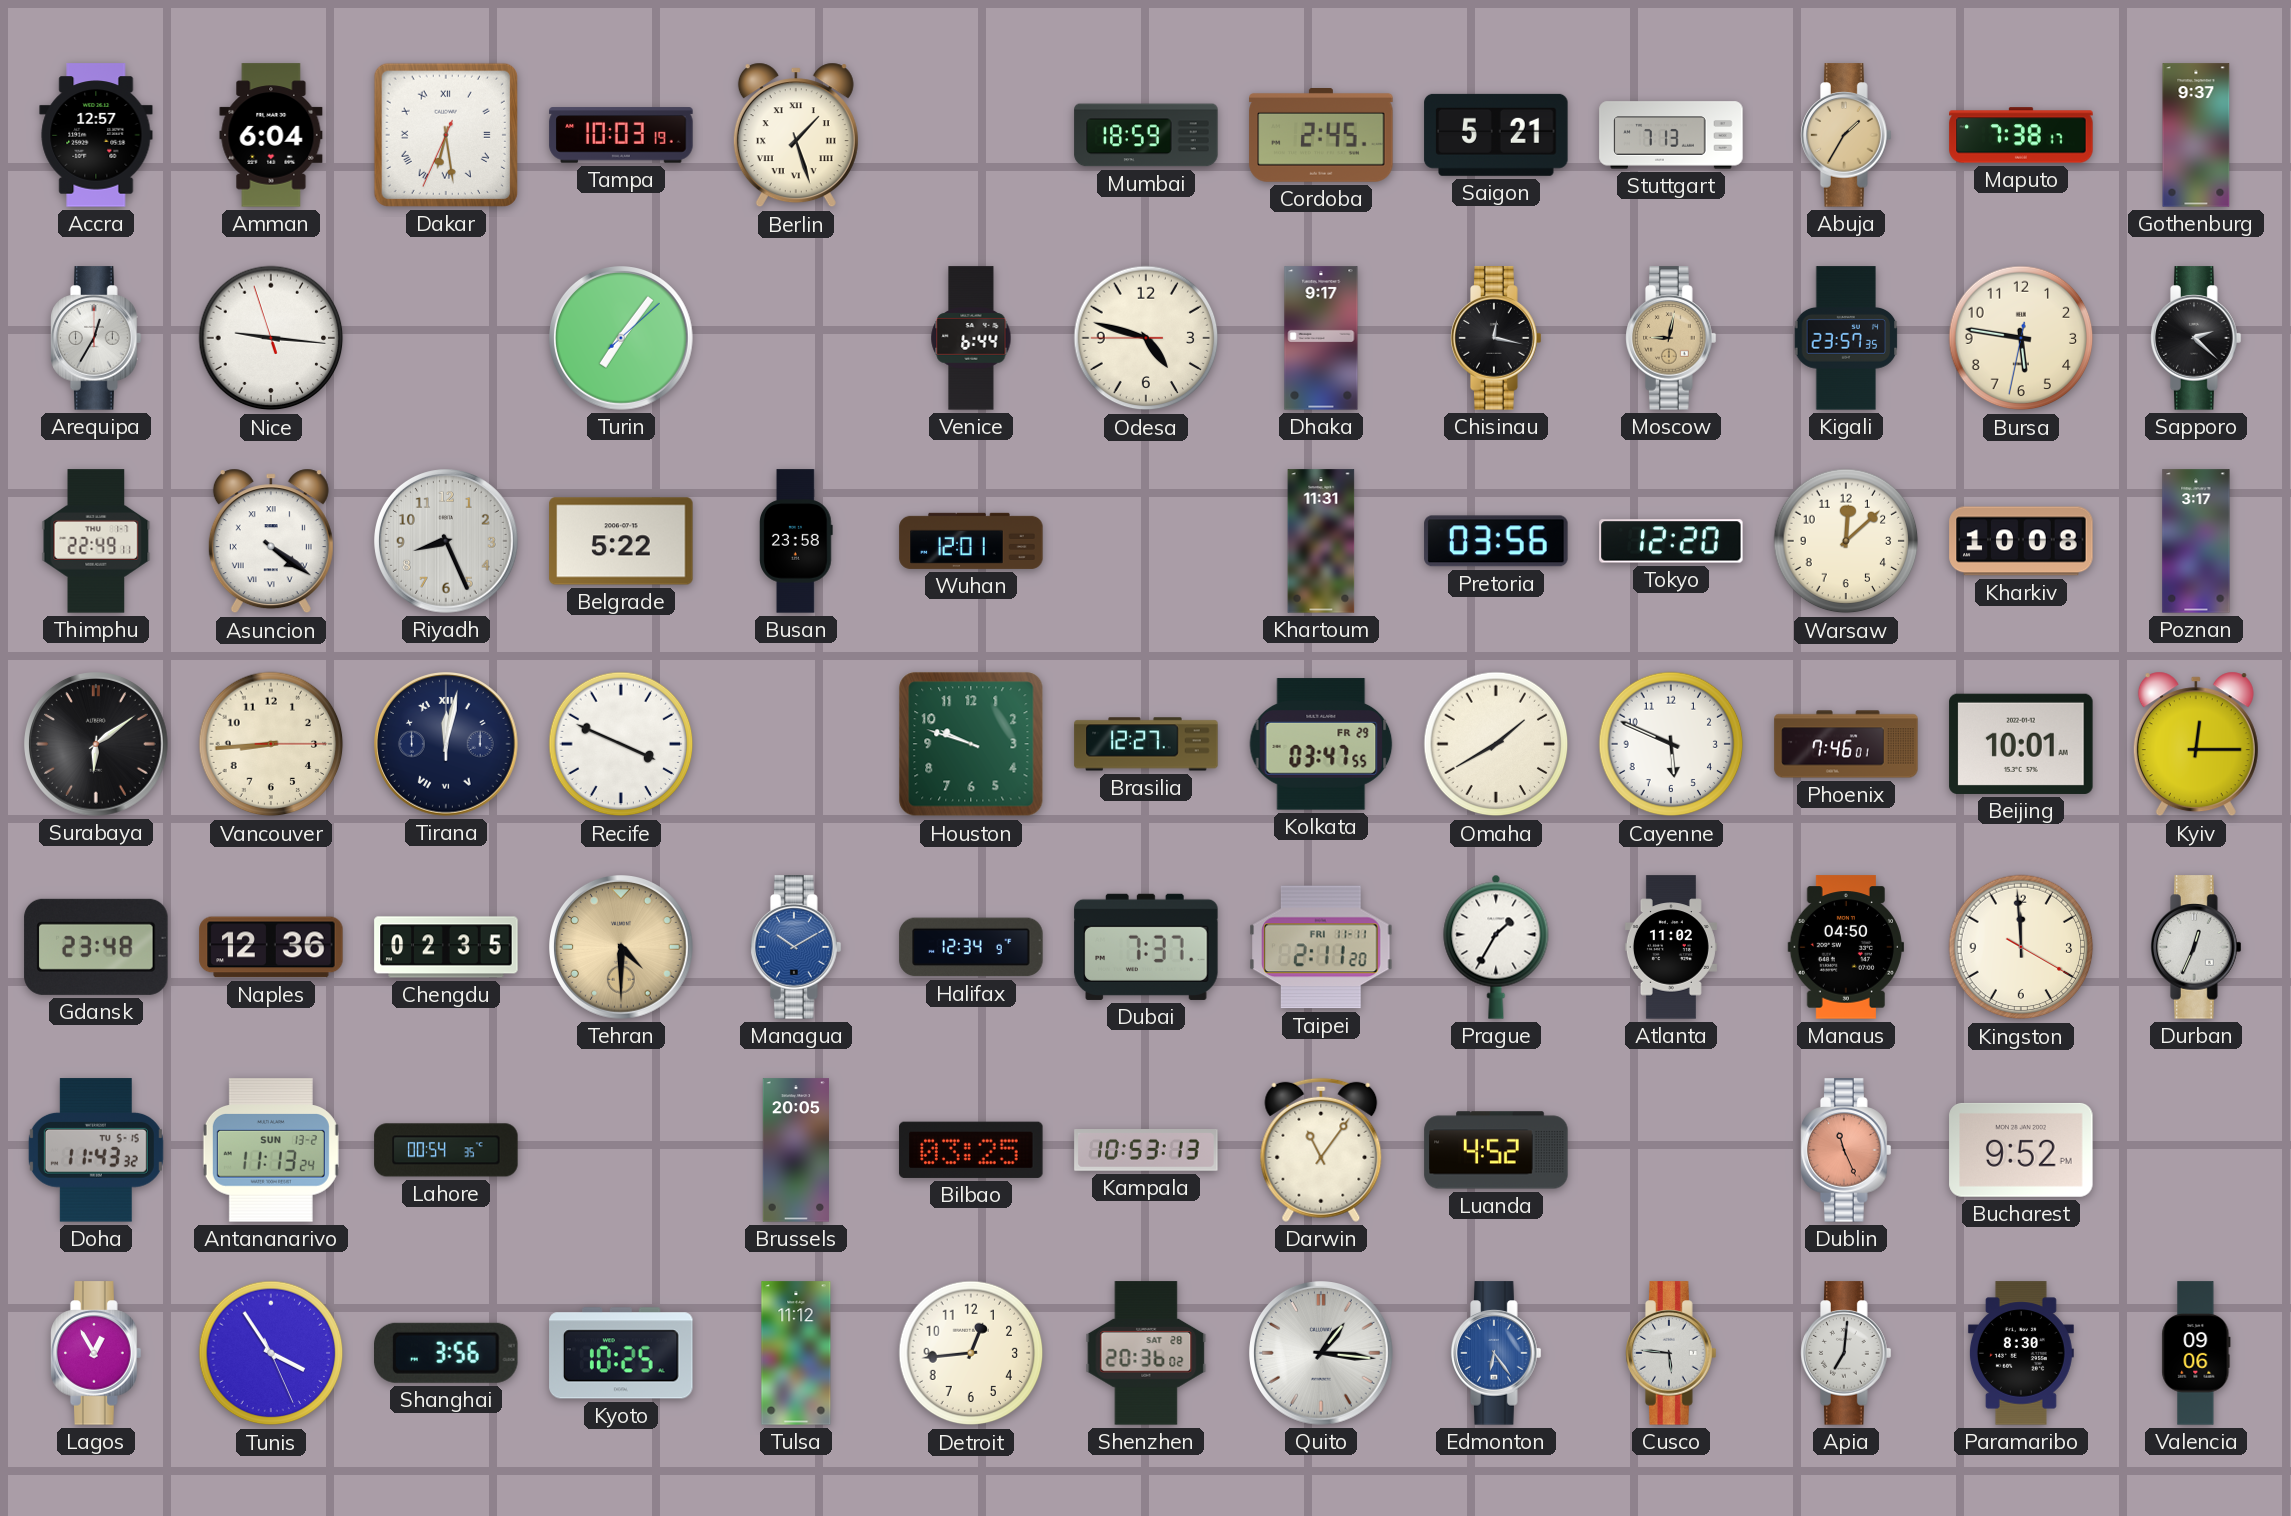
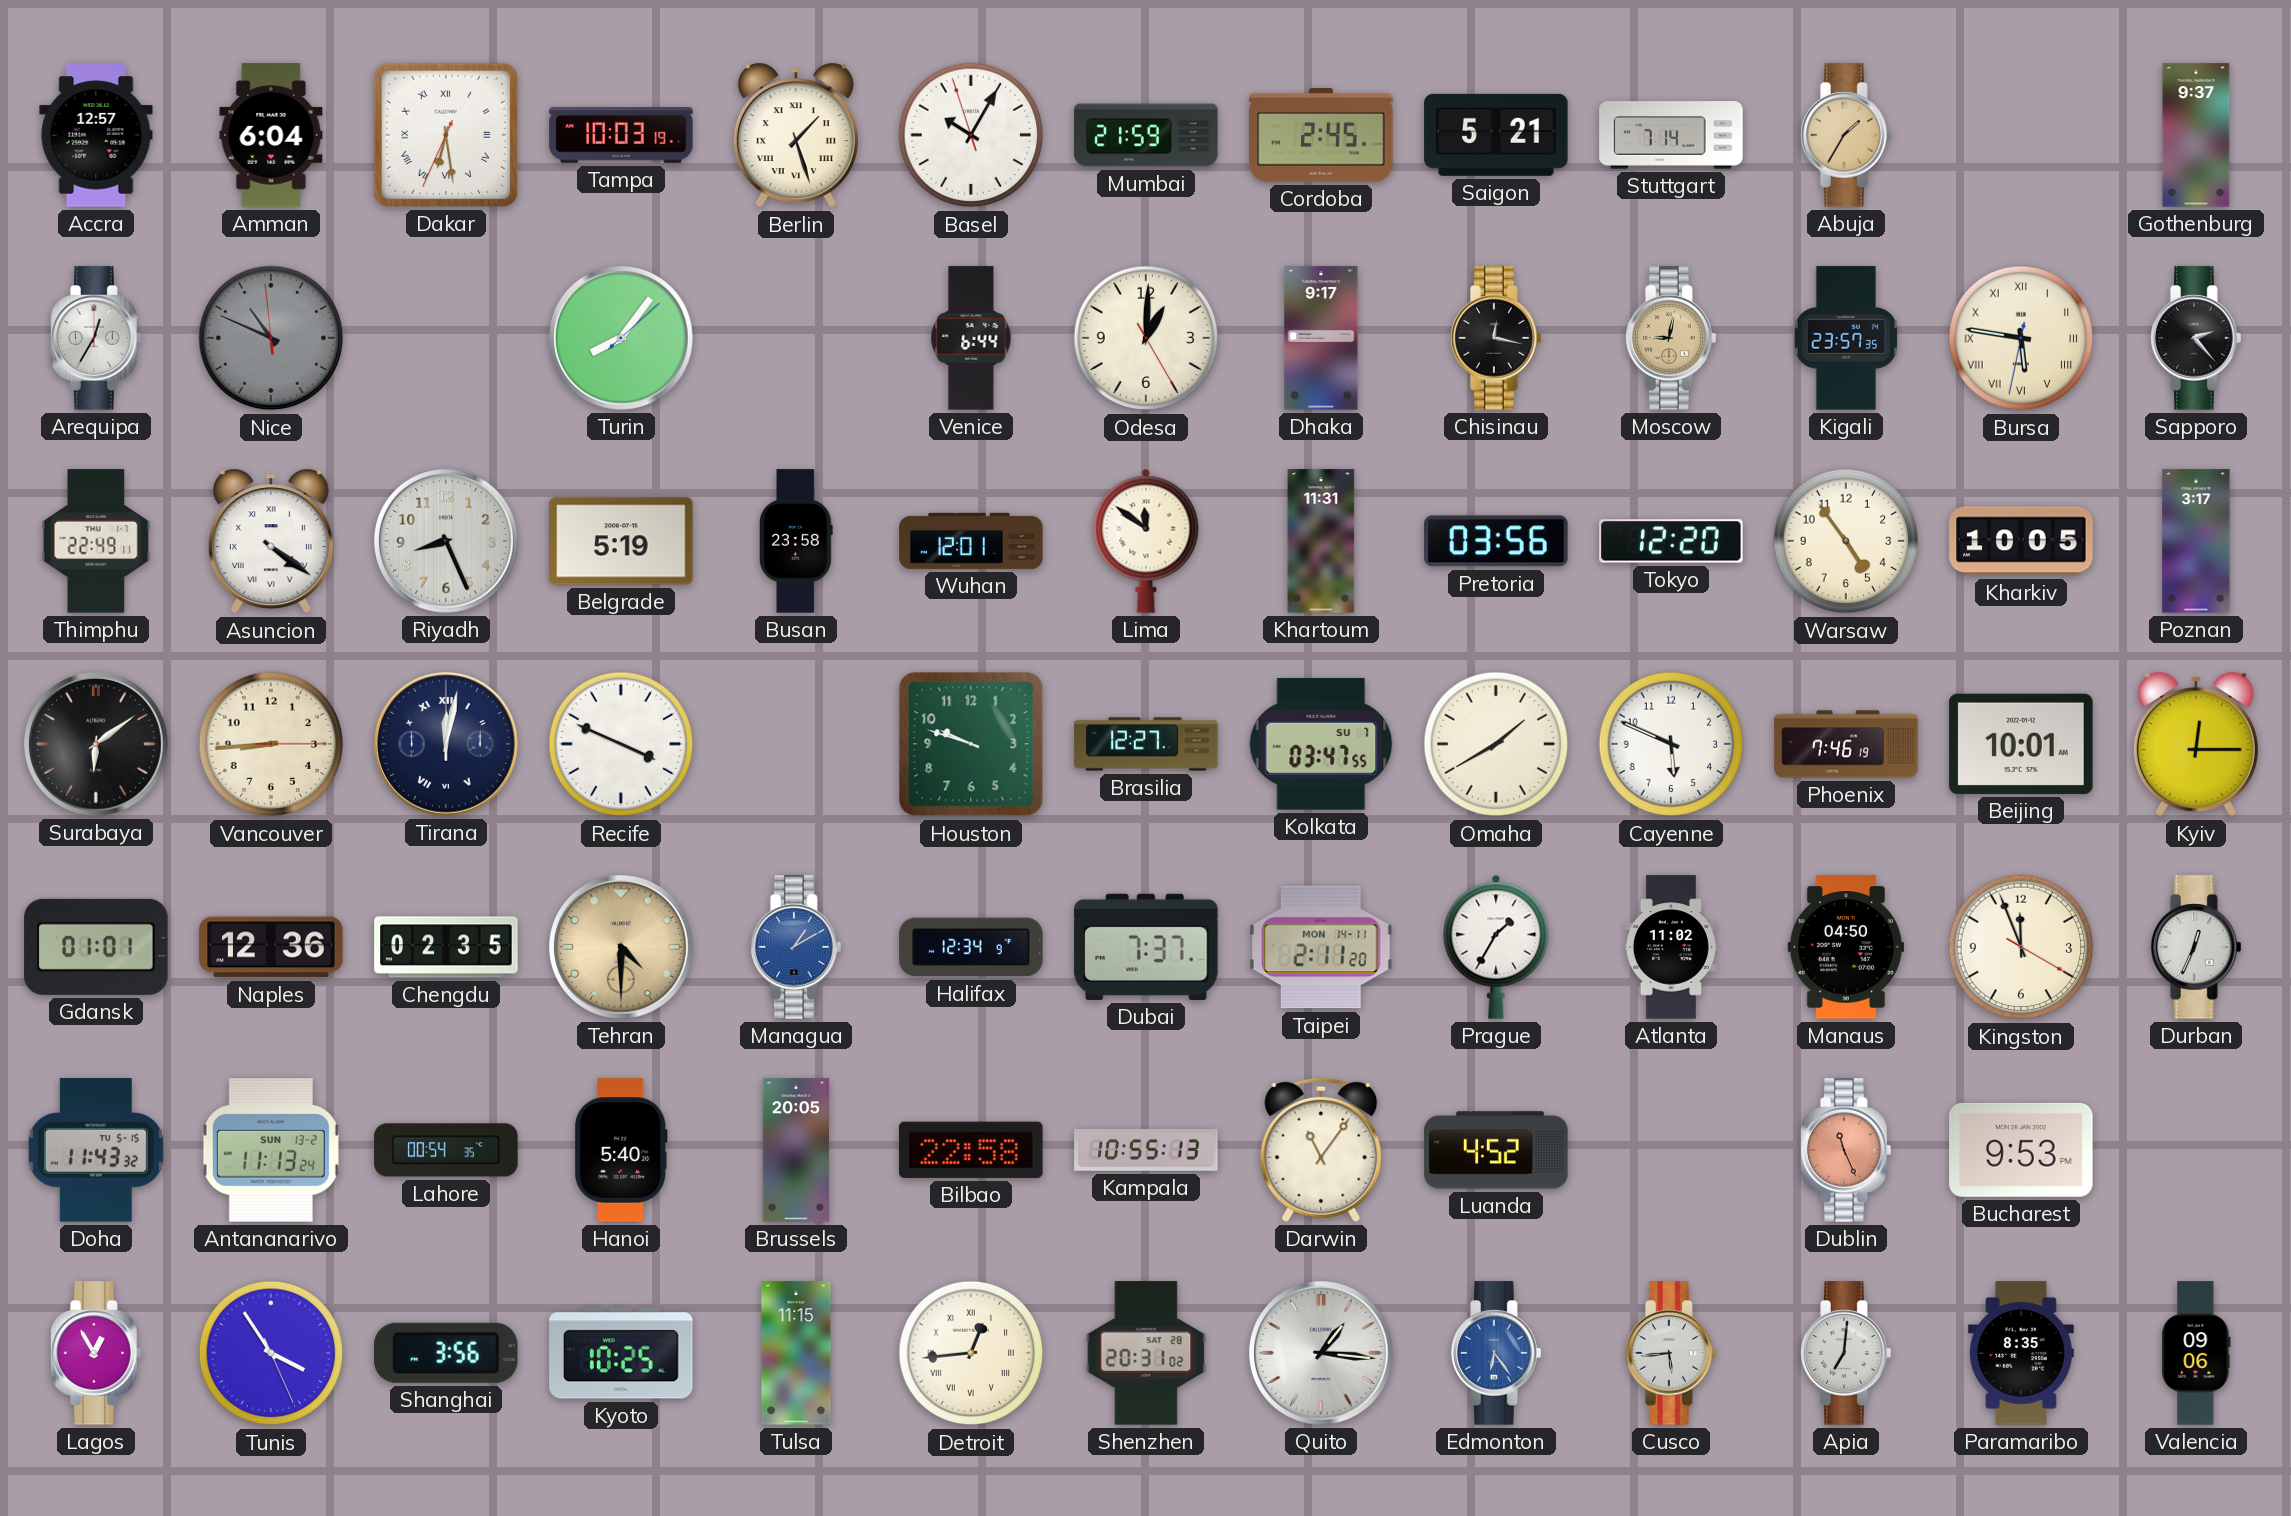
Basel: none -> 10:04 (971, 135)
Mumbai: 18:59 -> 21:59 (1146, 135)
Stuttgart: 7:13 -> 7:14 (1671, 135)
Maputo: 7:38 -> none (2021, 135)
Nice: 9:15 -> 10:48 (271, 338)
Nice dial: white -> grey (271, 338)
Turin: 7:06 -> 8:06 (622, 339)
Odesa: 4:47 -> 1:00 (1146, 338)
Bursa numerals: Arabic -> Roman (2021, 338)
Sapporo: 2:22 -> 2:23 (2196, 338)
Belgrade: 5:22 -> 5:19 (621, 541)
Lima: none -> 11:51 (1146, 541)
Warsaw: 12:08 -> 4:54 (1846, 541)
Kharkiv: 10:08 -> 10:05 (2021, 541)
Kolkata date: FR 29 -> SU 7 (1321, 744)
Phoenix: 7:46:01 -> 7:46:19 (1846, 744)
Gdansk: 23:48 -> 01:01 (96, 947)
Managua: 10:10 -> 1:10 (796, 947)
Taipei date: FRI 11-11 -> MON 14-11 (1321, 947)
Kingston: 11:59 -> 11:56 (2021, 947)
Hanoi: none -> 5:40 (621, 1150)
Bilbao: 03:25 -> 22:58 (971, 1150)
Kampala: 10:53 -> 10:55 (1146, 1151)
Bucharest: 9:52 -> 9:53 (2021, 1150)
Tulsa: 11:12 -> 11:15 (796, 1353)
Detroit numerals: Arabic -> Roman (971, 1353)
Shenzhen: 20:36 -> 20:31 (1146, 1353)
Cusco: 5:46 -> 5:44 (1671, 1353)
Paramaribo: 8:30 -> 8:35 (2021, 1353)
